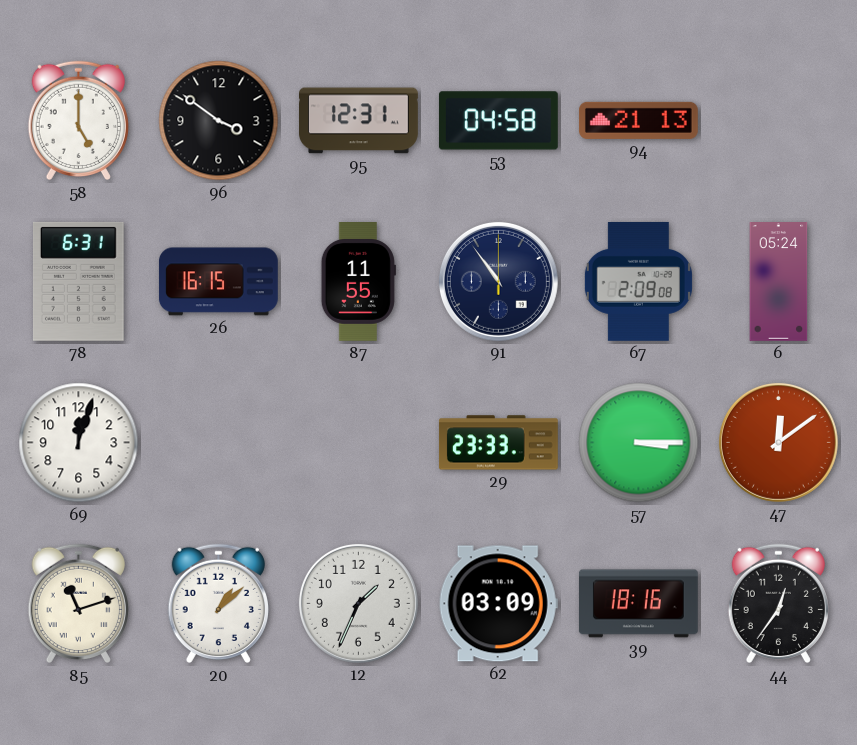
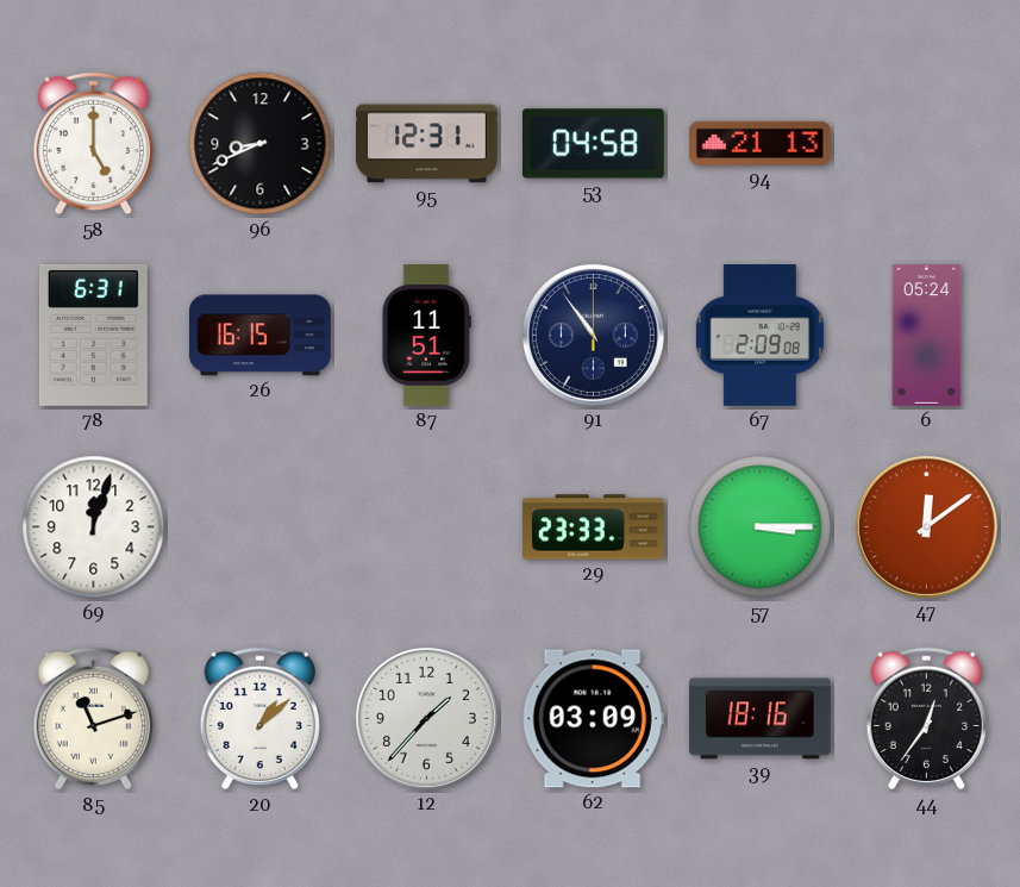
96: 3:51 -> 8:41 (261, 144)
87: 11:55 -> 11:51 (426, 336)
12: 1:34 -> 1:37 (426, 718)
